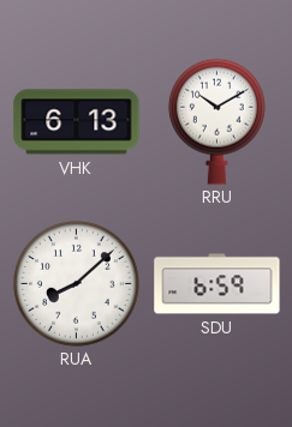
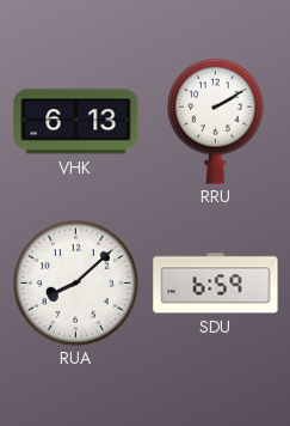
RRU: 10:10 -> 2:10 (215, 121)
